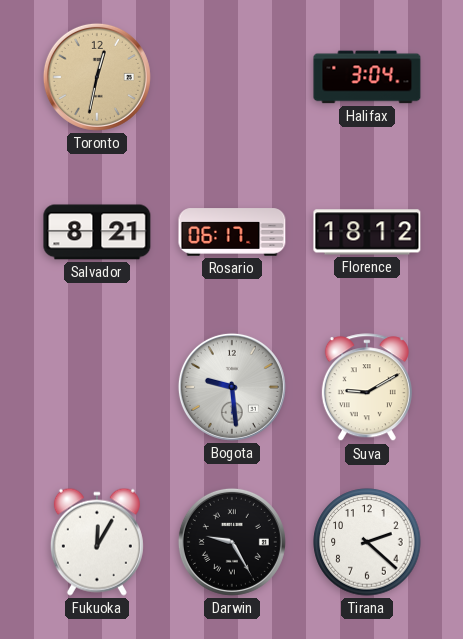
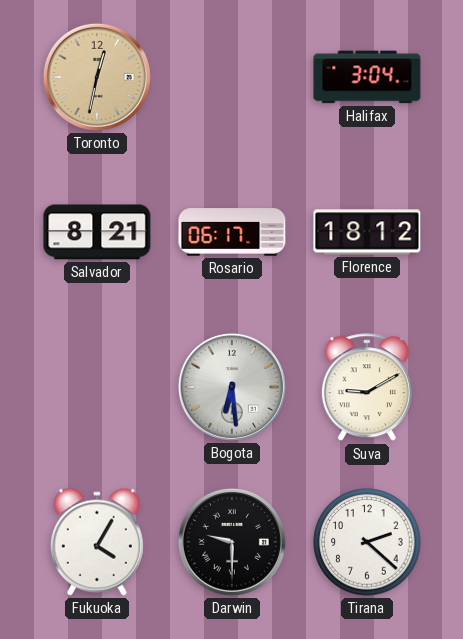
Bogota: 9:29 -> 6:29 (232, 387)
Fukuoka: 12:05 -> 4:05 (97, 542)
Darwin: 9:25 -> 9:30 (232, 542)
